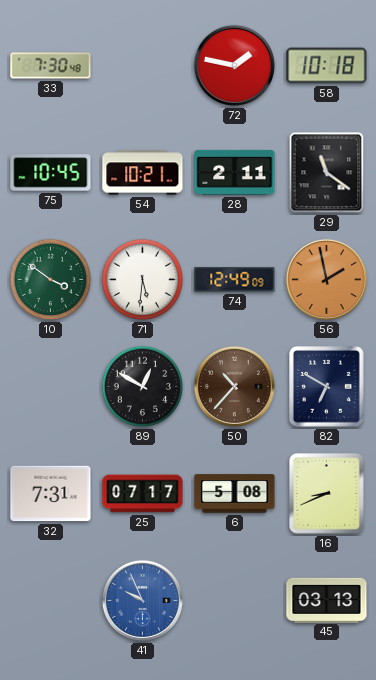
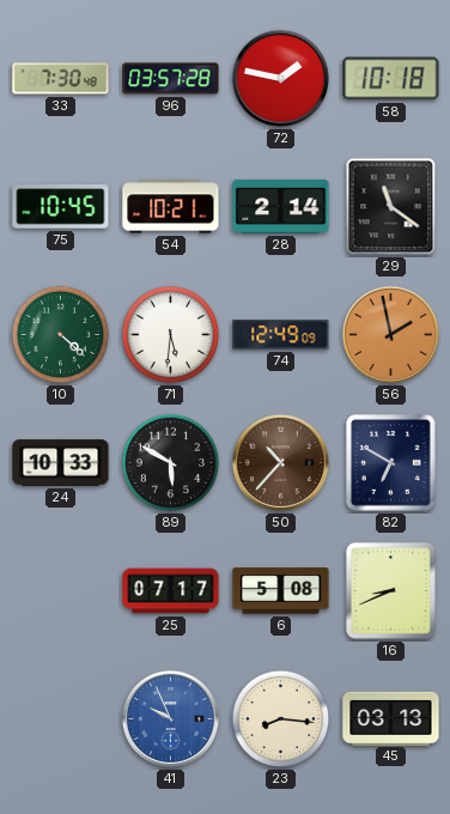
96: none -> 03:57 (171, 79)
28: 2:11 -> 2:14 (281, 206)
10: 3:51 -> 4:22 (61, 335)
24: none -> 10:33 (61, 463)
89: 12:50 -> 5:50 (171, 463)
32: 7:31 -> none (51, 494)
23: none -> 8:16 (281, 719)
